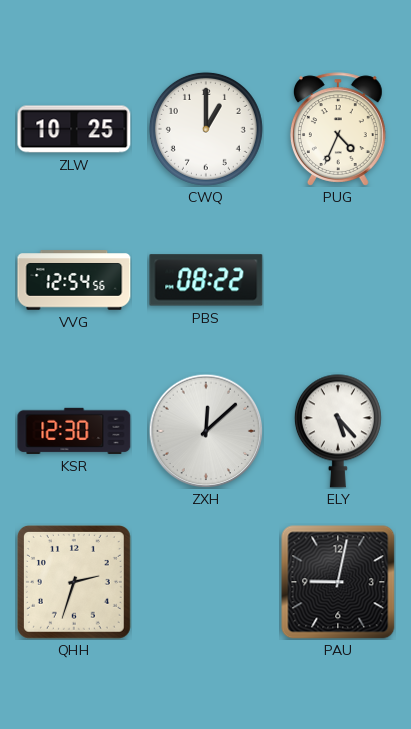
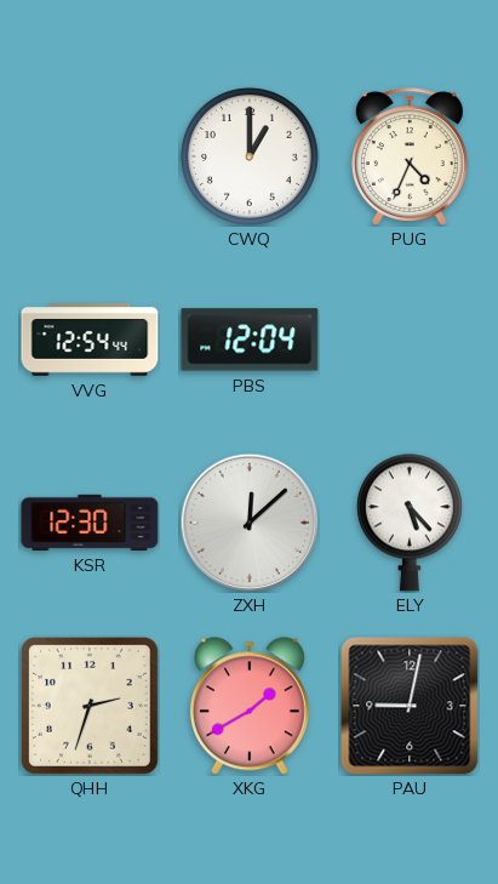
ZLW: 10:25 -> none (74, 129)
VVG: 12:54:56 -> 12:54:44 (90, 340)
PBS: 08:22 -> 12:04 (250, 340)
XKG: none -> 1:40 (250, 706)
